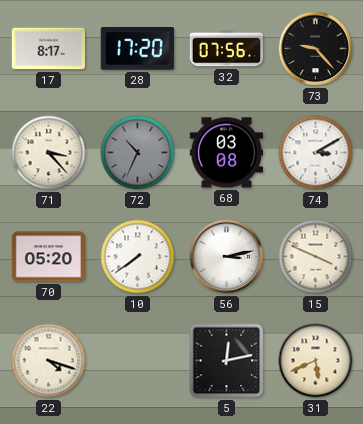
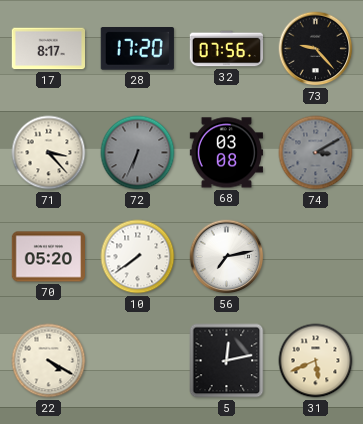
72: 10:34 -> 6:34 (138, 153)
74 dial: white -> grey (316, 153)
56: 3:13 -> 7:13 (227, 257)
15: 3:49 -> none (316, 257)
22: 4:18 -> 4:20 (49, 361)
